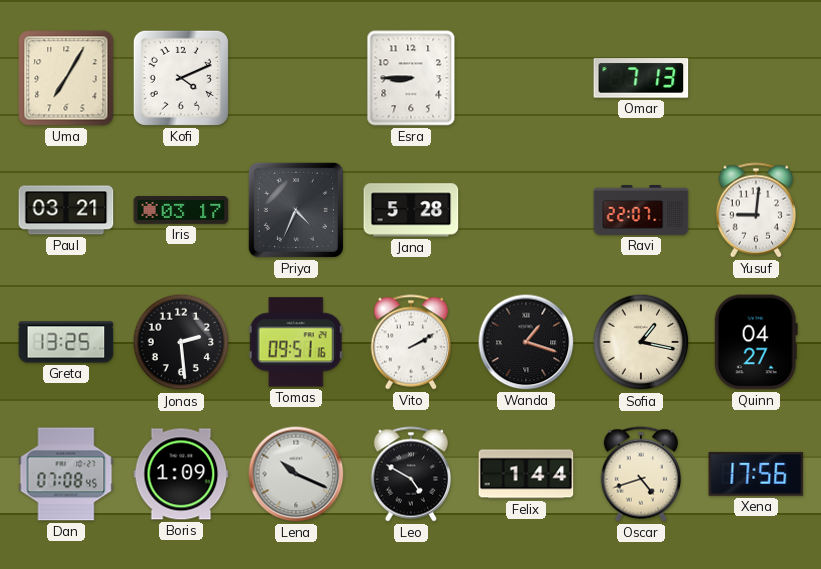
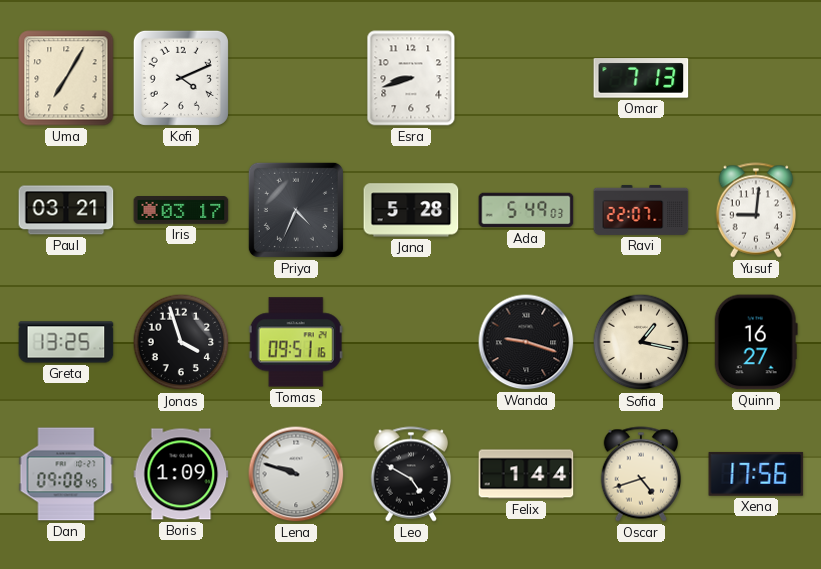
Esra: 8:45 -> 8:42 (411, 78)
Ada: none -> 5:49 (526, 210)
Jonas: 2:29 -> 3:57 (181, 342)
Vito: 2:10 -> none (411, 342)
Wanda: 1:18 -> 9:18 (526, 342)
Quinn: 04:27 -> 16:27 (756, 342)
Dan: 07:08 -> 09:08 (66, 474)
Lena: 10:19 -> 9:48 (296, 474)
